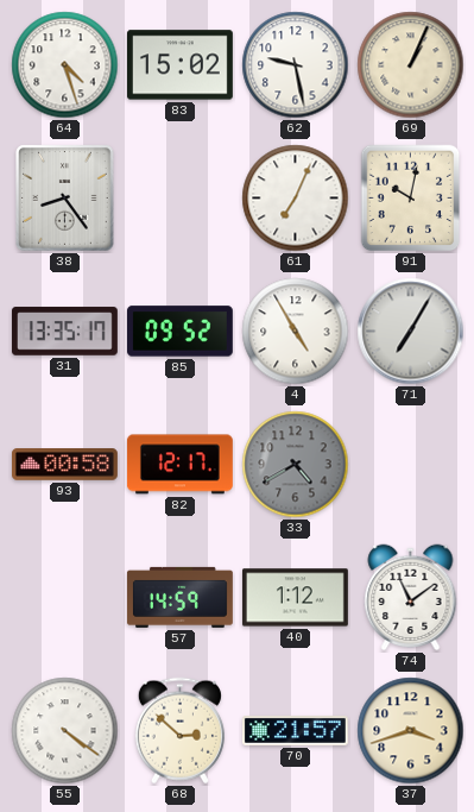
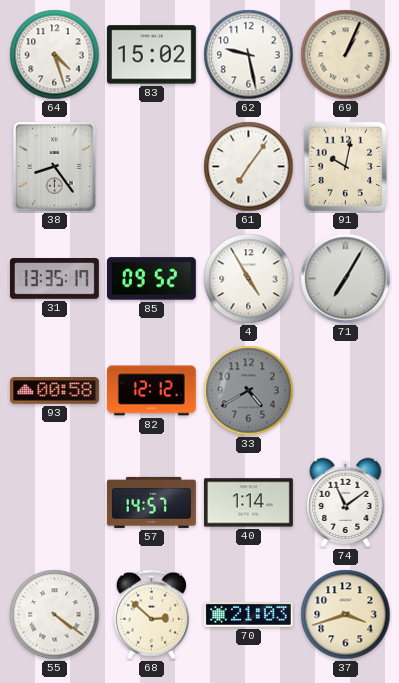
61: 7:04 -> 7:06 (249, 167)
82: 12:17 -> 12:12 (151, 391)
57: 14:59 -> 14:57 (151, 502)
40: 1:12 -> 1:14 (248, 503)
70: 21:57 -> 21:03 (248, 615)
